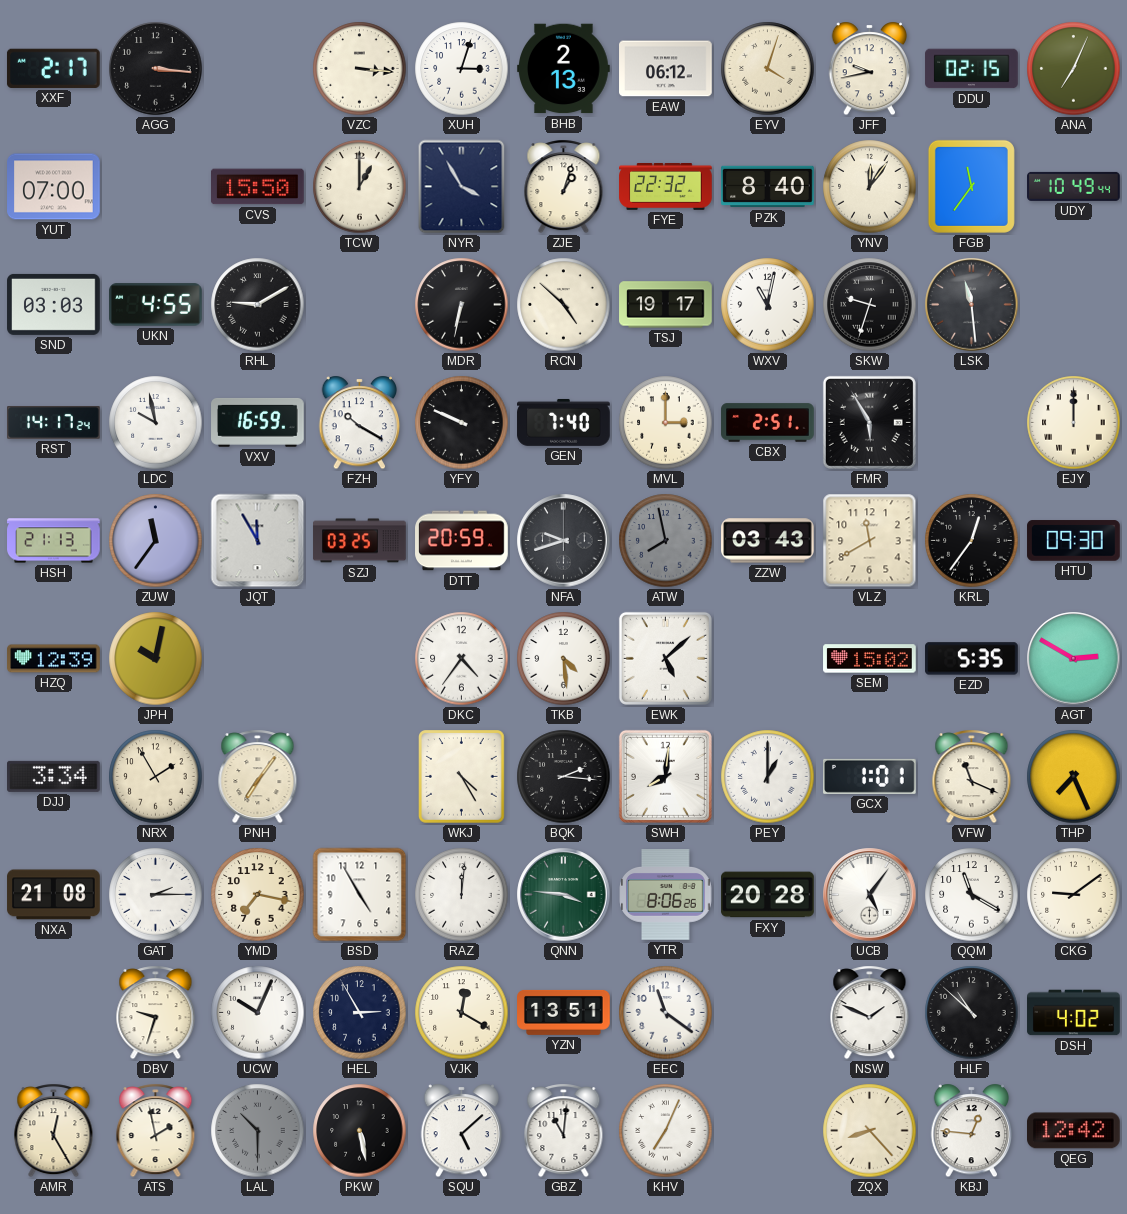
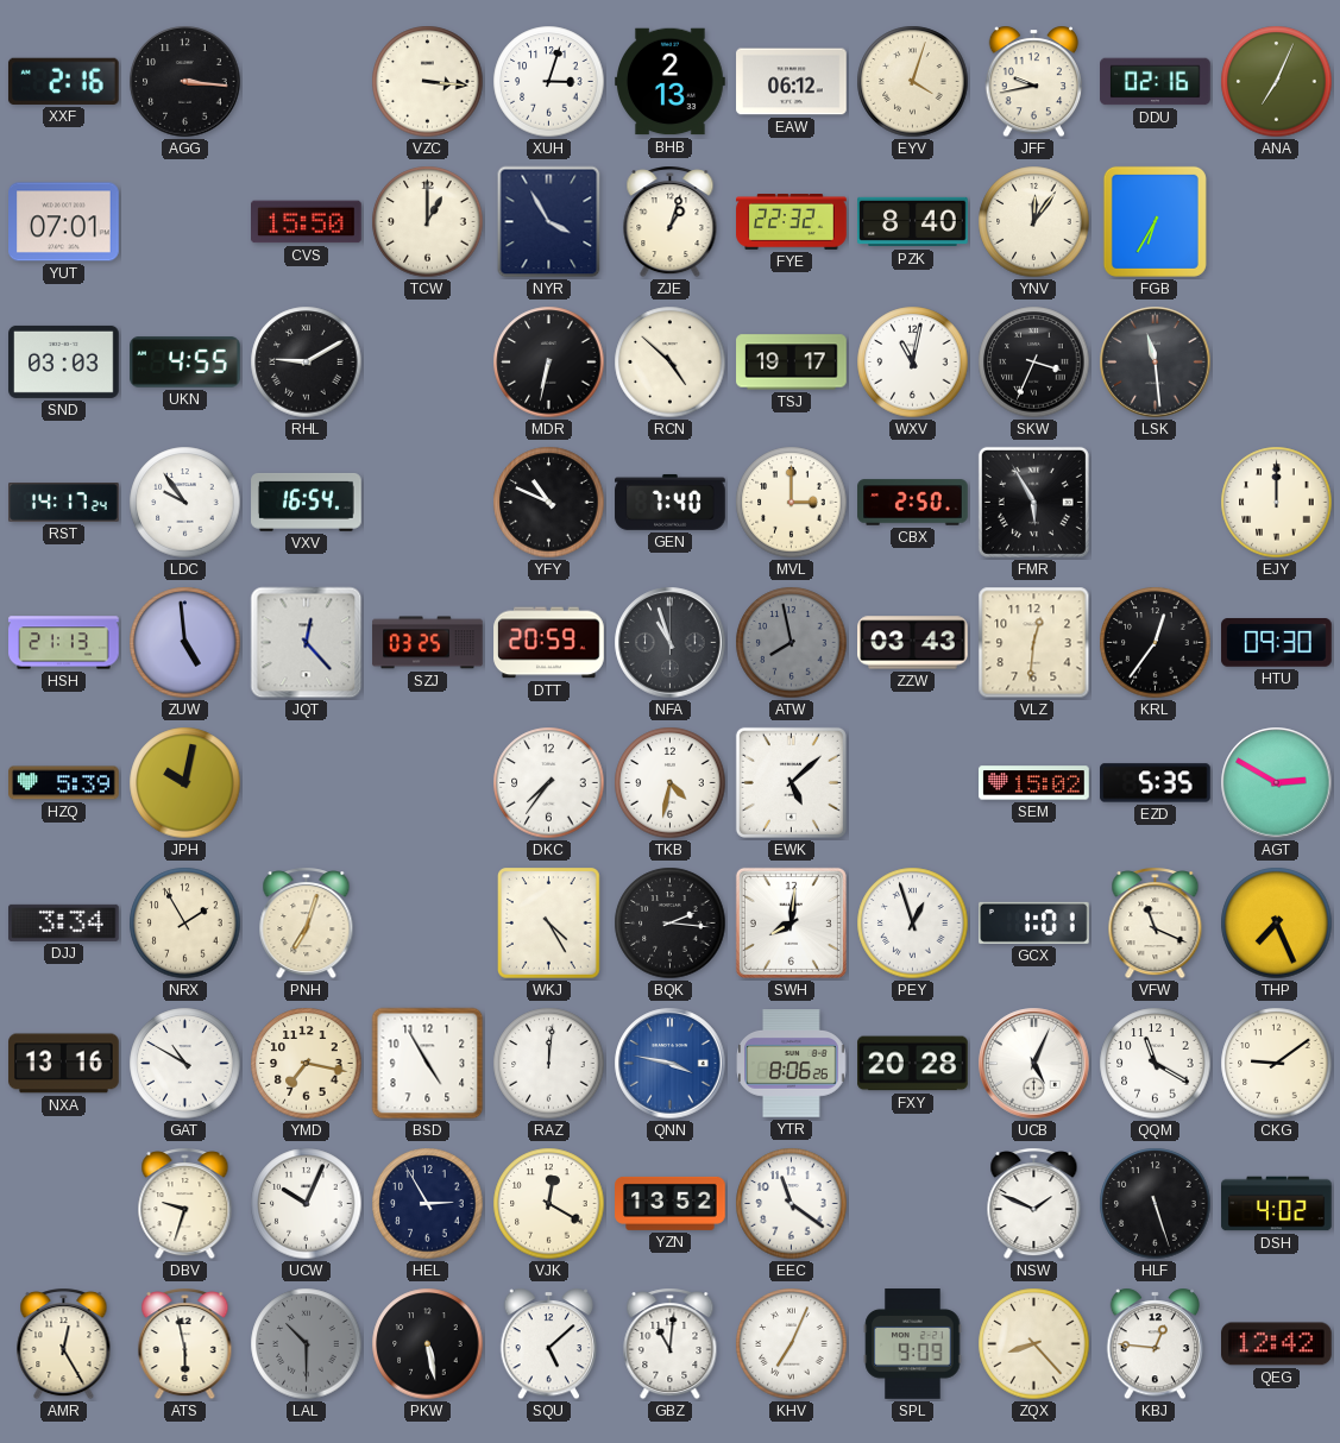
XXF: 2:17 -> 2:16 (63, 81)
DDU: 02:15 -> 02:16 (1156, 82)
YUT: 07:00 -> 07:01 (64, 222)
FGB: 11:36 -> 6:35 (1155, 221)
UDY: 10:49 -> none (1074, 186)
SKW: 9:33 -> 3:34 (1034, 363)
LDC: 9:58 -> 9:54 (185, 503)
VXV: 16:59 -> 16:54 (307, 502)
FZH: 10:20 -> none (360, 423)
YFY: 9:49 -> 10:49 (549, 503)
CBX: 2:51 -> 2:50 (913, 503)
ZUW: 11:36 -> 4:59 (185, 643)
JQT: 11:55 -> 12:23 (307, 643)
NFA: 9:42 -> 10:57 (671, 643)
VLZ: 11:40 -> 12:31 (1034, 643)
HZQ: 12:39 -> 5:39 (64, 783)
DKC: 4:36 -> 7:36 (549, 783)
TKB: 4:29 -> 4:32 (671, 783)
PNH: 7:06 -> 7:03 (307, 924)
PEY: 1:00 -> 12:57 (913, 924)
NXA: 21:08 -> 13:16 (64, 1064)
GAT: 2:15 -> 10:50 (185, 1064)
QNN: 3:46 -> 3:47 (671, 1064)
QNN dial: green -> blue (671, 1064)
UCB: 5:06 -> 5:04 (1034, 1064)
YZN: 13:51 -> 13:52 (671, 1203)
HLF: 10:52 -> 5:27 (1156, 1204)
ATS: 1:58 -> 5:58 (185, 1344)
SPL: none -> 9:09 (913, 1344)
